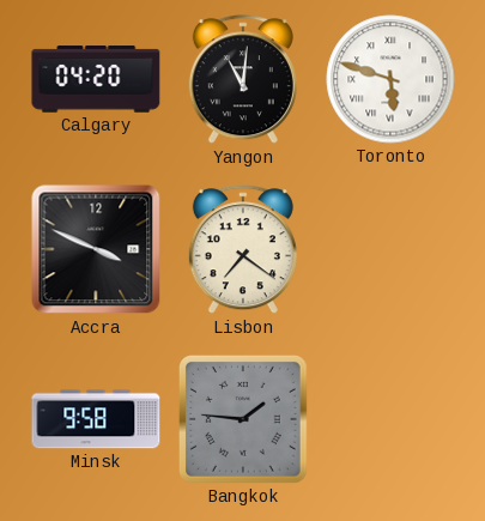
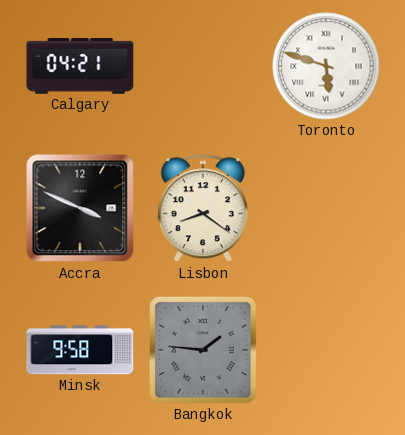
Calgary: 04:20 -> 04:21 (80, 66)
Yangon: 11:01 -> none (243, 80)
Lisbon: 7:21 -> 8:21 (203, 209)
